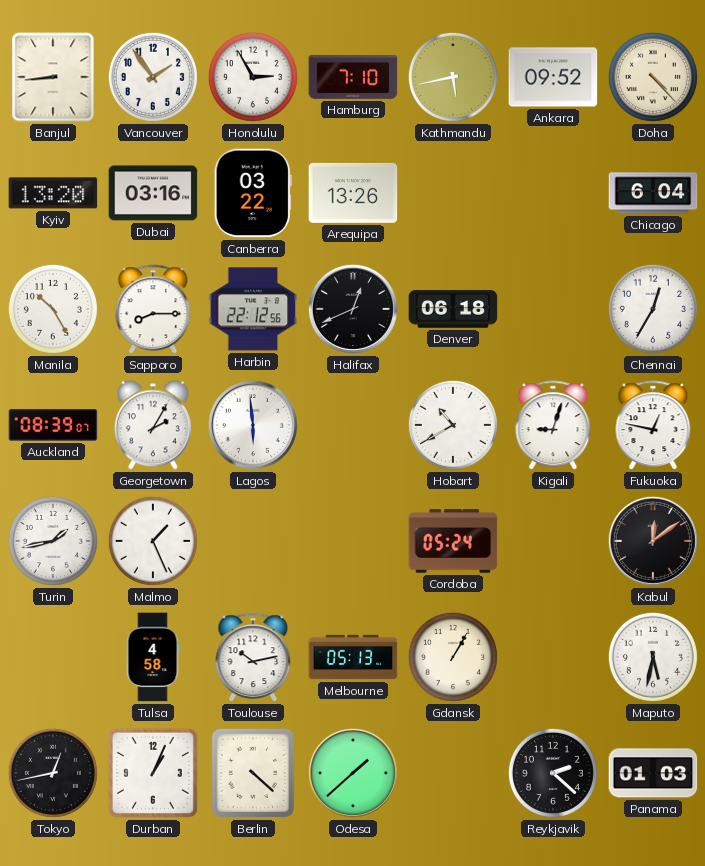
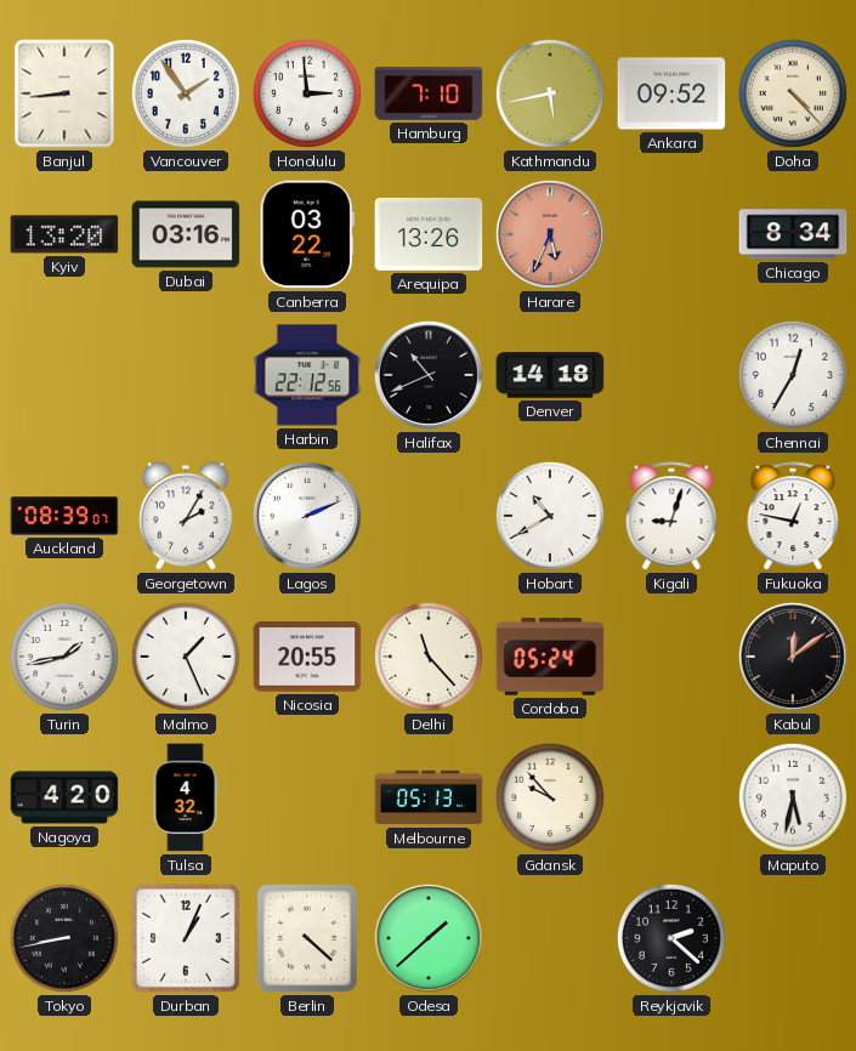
Honolulu: 2:55 -> 2:59 (307, 93)
Harare: none -> 5:34 (550, 234)
Chicago: 6:04 -> 8:34 (793, 234)
Manila: 10:25 -> none (53, 309)
Sapporo: 8:15 -> none (153, 310)
Halifax: 12:41 -> 10:41 (429, 375)
Denver: 06:18 -> 14:18 (550, 375)
Lagos: 5:59 -> 2:11 (307, 516)
Nicosia: none -> 20:55 (307, 657)
Delhi: none -> 11:23 (429, 657)
Nagoya: none -> 4:20 (64, 797)
Tulsa: 4:58 -> 4:32 (186, 797)
Toulouse: 10:13 -> none (253, 658)
Gdansk: 1:05 -> 9:53 (550, 797)
Tokyo: 12:43 -> 8:43 (64, 938)
Panama: 01:03 -> none (653, 773)
